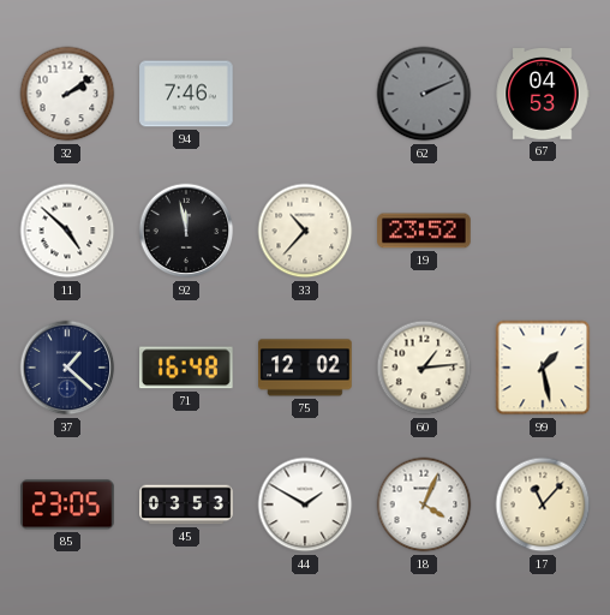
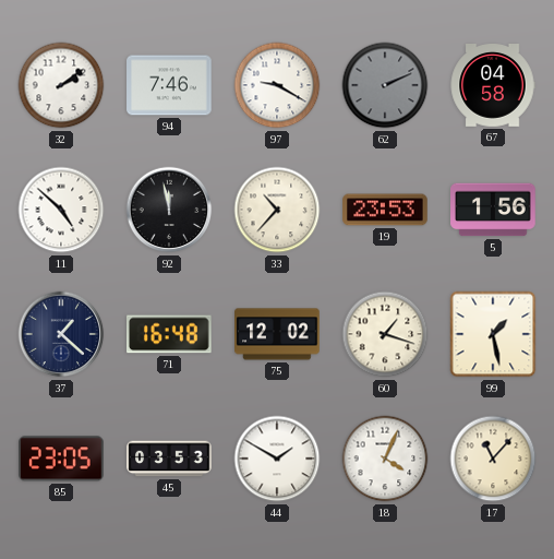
97: none -> 9:20 (277, 85)
67: 04:53 -> 04:58 (493, 86)
19: 23:52 -> 23:53 (385, 210)
5: none -> 1:56 (493, 210)
60: 1:14 -> 1:18 (385, 334)
